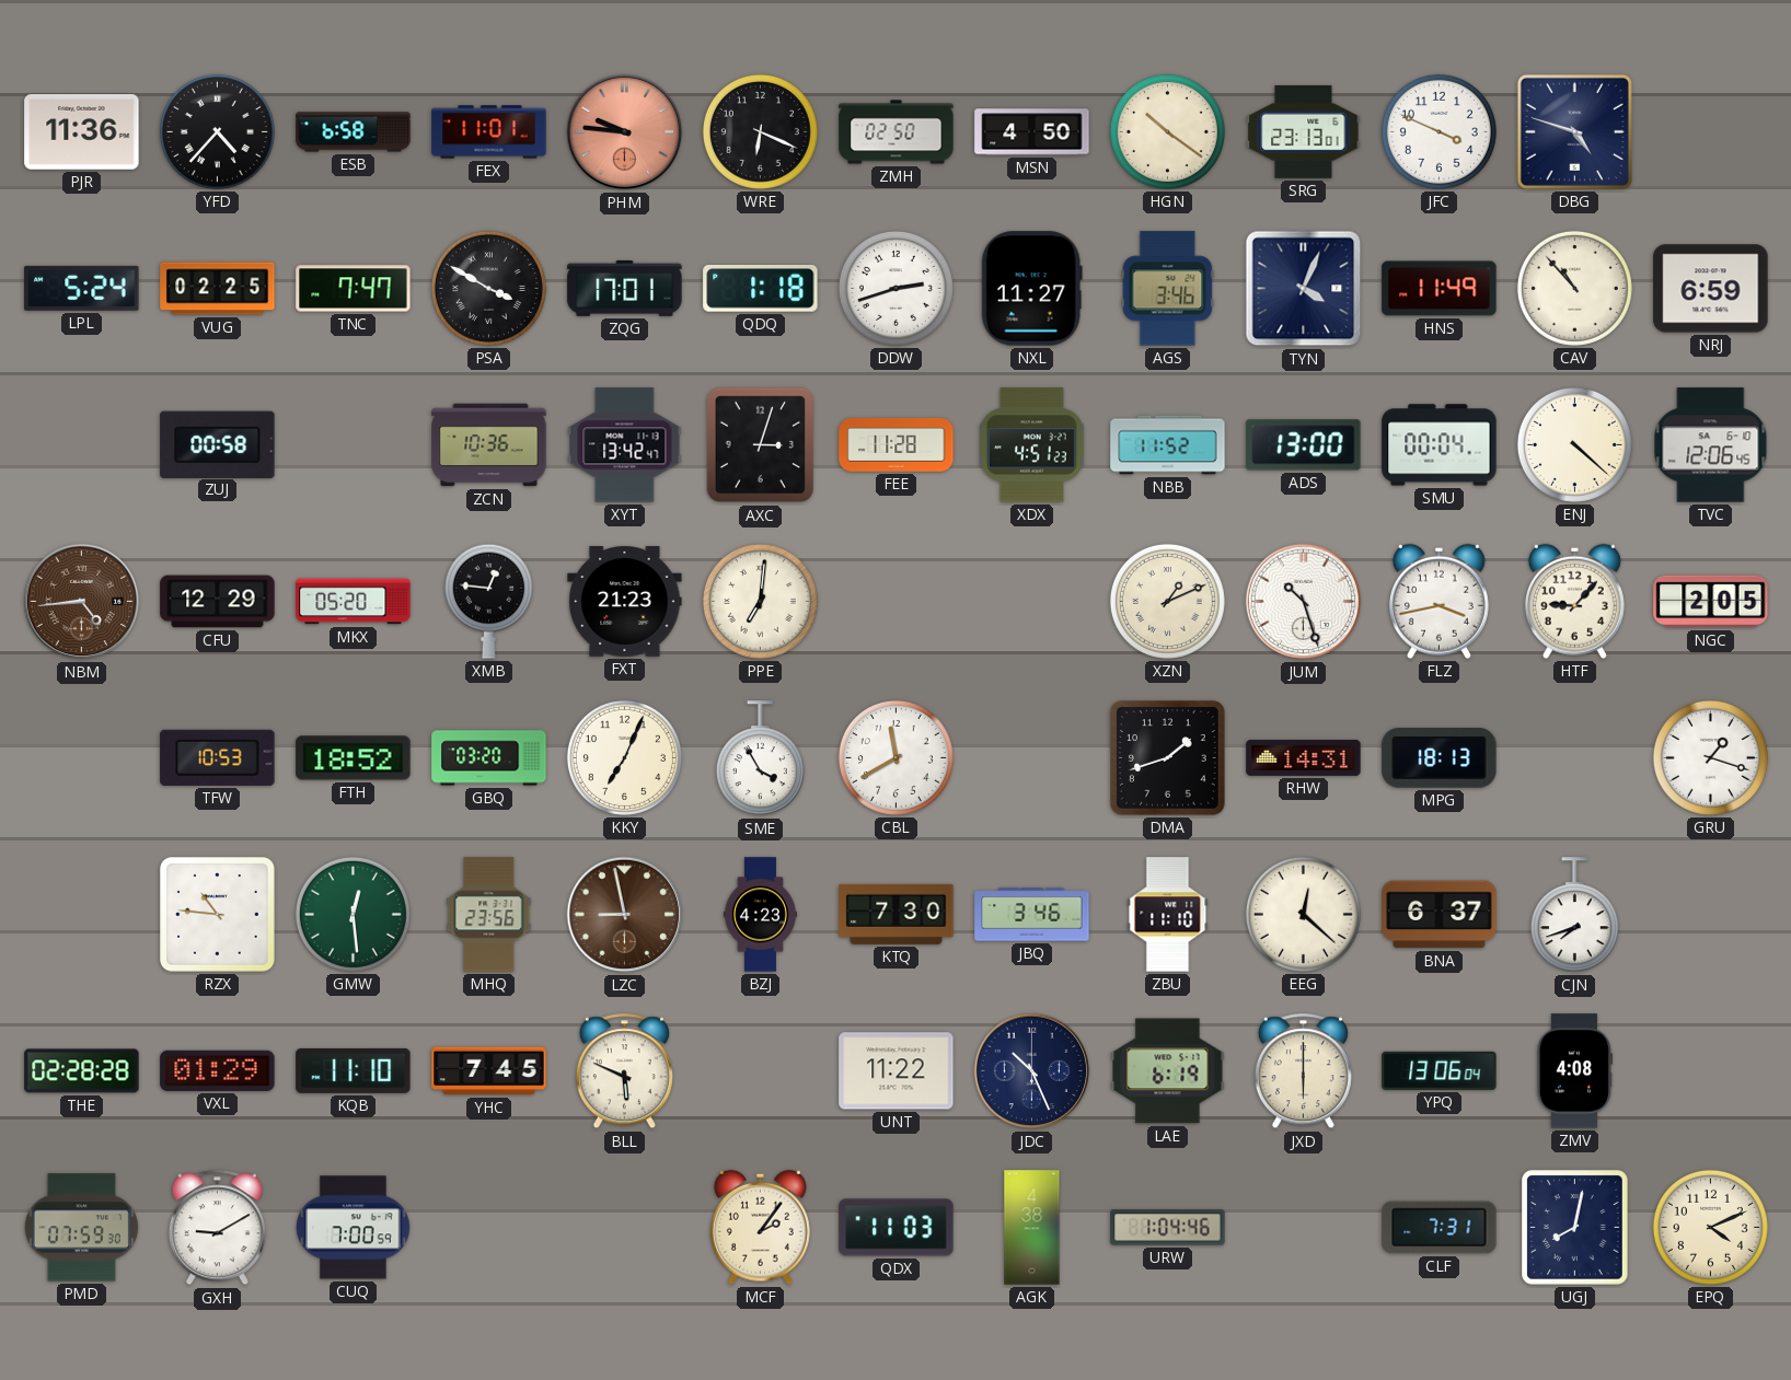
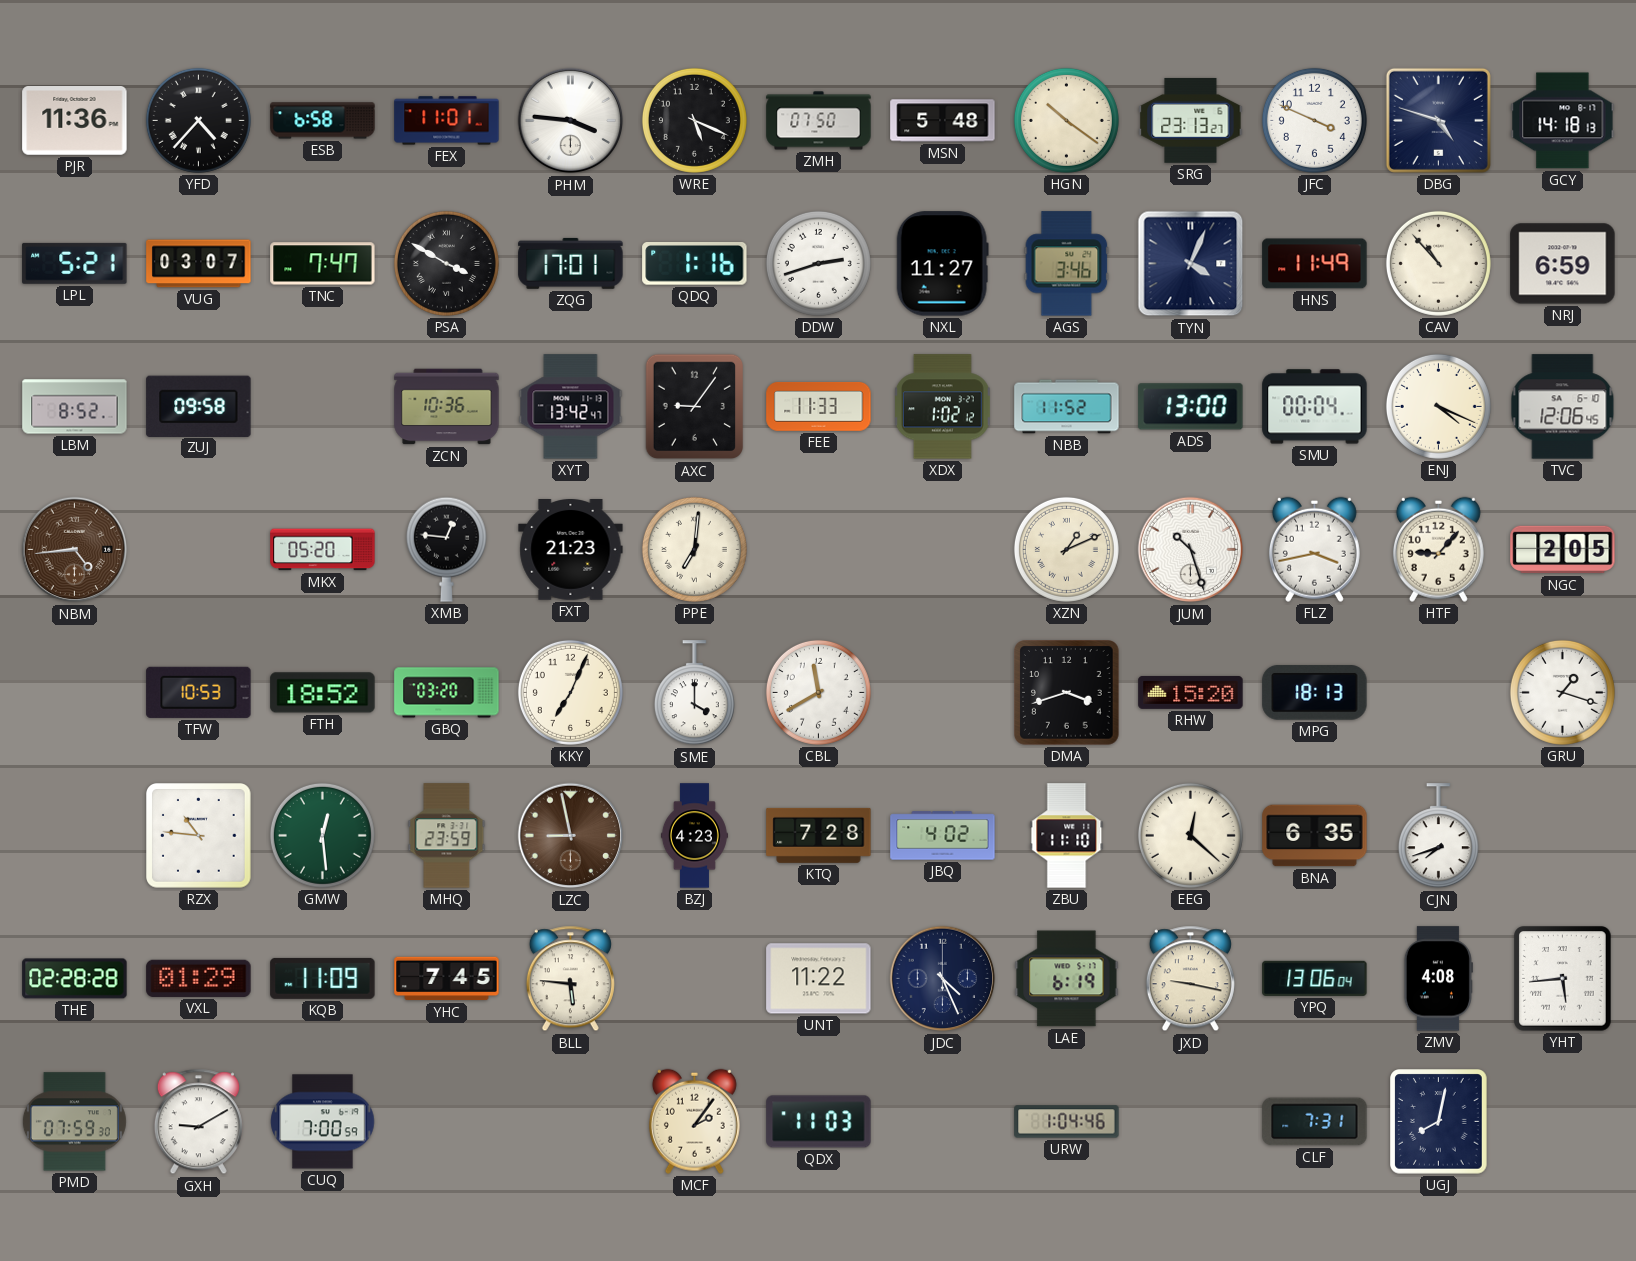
PHM: 9:46 -> 3:46 (571, 121)
PHM dial: salmon -> white (571, 121)
WRE: 6:19 -> 5:19 (694, 120)
ZMH: 02:50 -> 07:50 (819, 121)
MSN: 4:50 -> 5:48 (943, 121)
SRG: 23:13:01 -> 23:13:27 (1191, 120)
GCY: none -> 14:18 (1563, 121)
LPL: 5:24 -> 5:21 (75, 263)
VUG: 02:25 -> 03:07 (199, 264)
QDQ: 1:18 -> 1:16 (695, 264)
LBM: none -> 8:52 (75, 407)
ZUJ: 00:58 -> 09:58 (199, 406)
AXC: 3:03 -> 9:06 (695, 407)
FEE: 11:28 -> 11:33 (819, 406)
XDX: 4:51 -> 1:02 (942, 407)
ENJ: 4:22 -> 4:19 (1438, 406)
CFU: 12:29 -> none (218, 602)
SME: 3:55 -> 4:00 (694, 693)
DMA: 1:42 -> 3:42 (1067, 693)
RHW: 14:31 -> 15:20 (1191, 692)
MHQ: 23:56 -> 23:59 (447, 836)
KTQ: 7:30 -> 7:28 (819, 835)
JBQ: 3:46 -> 4:02 (943, 836)
BNA: 6:37 -> 6:35 (1315, 836)
KQB: 11:10 -> 11:09 (323, 978)
BLL: 5:49 -> 5:46 (570, 979)
JDC: 10:26 -> 4:26 (943, 979)
JXD: 6:00 -> 9:17 (1190, 979)
YHT: none -> 5:44 (1563, 979)
AGK: 4:38 -> none (1032, 1228)
EPQ: 4:11 -> none (1710, 1227)
